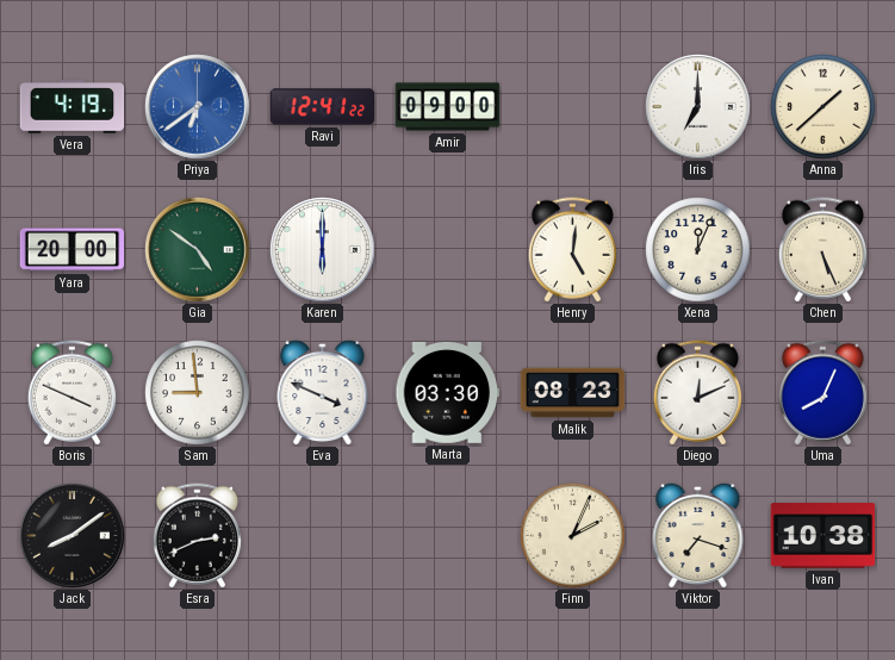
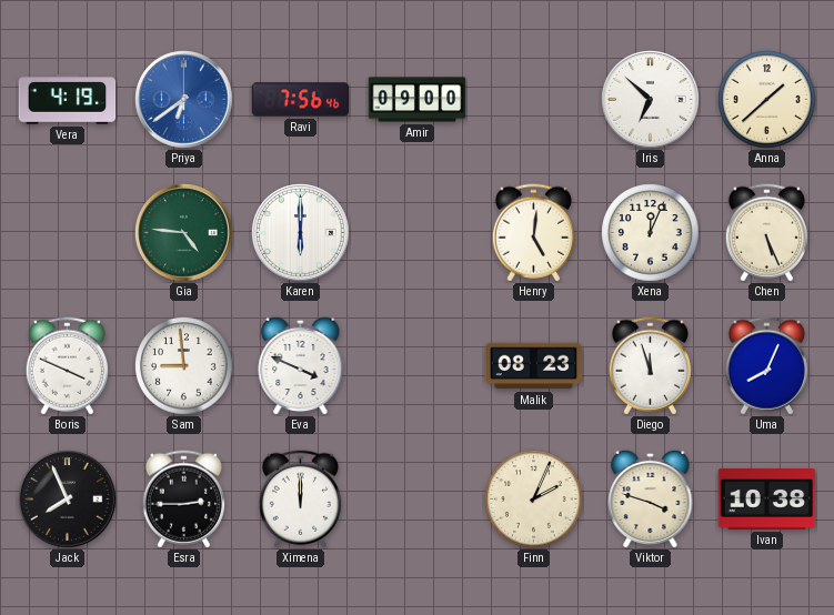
Ravi: 12:41 -> 7:56 (301, 100)
Iris: 7:00 -> 6:52 (651, 100)
Yara: 20:00 -> none (73, 250)
Gia: 4:51 -> 4:46 (184, 233)
Marta: 03:30 -> none (448, 392)
Diego: 12:11 -> 11:57 (650, 366)
Jack: 8:09 -> 7:56 (68, 500)
Esra: 2:41 -> 2:45 (183, 500)
Ximena: none -> 12:00 (300, 500)
Viktor: 7:18 -> 3:48 (651, 498)
